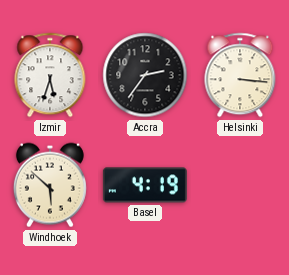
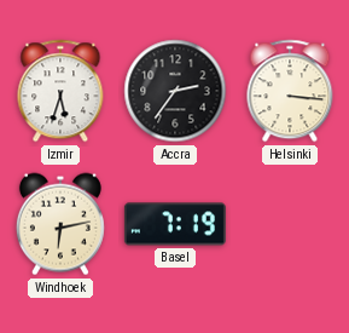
Windhoek: 5:52 -> 6:13 (60, 224)
Basel: 4:19 -> 7:19 (175, 224)
